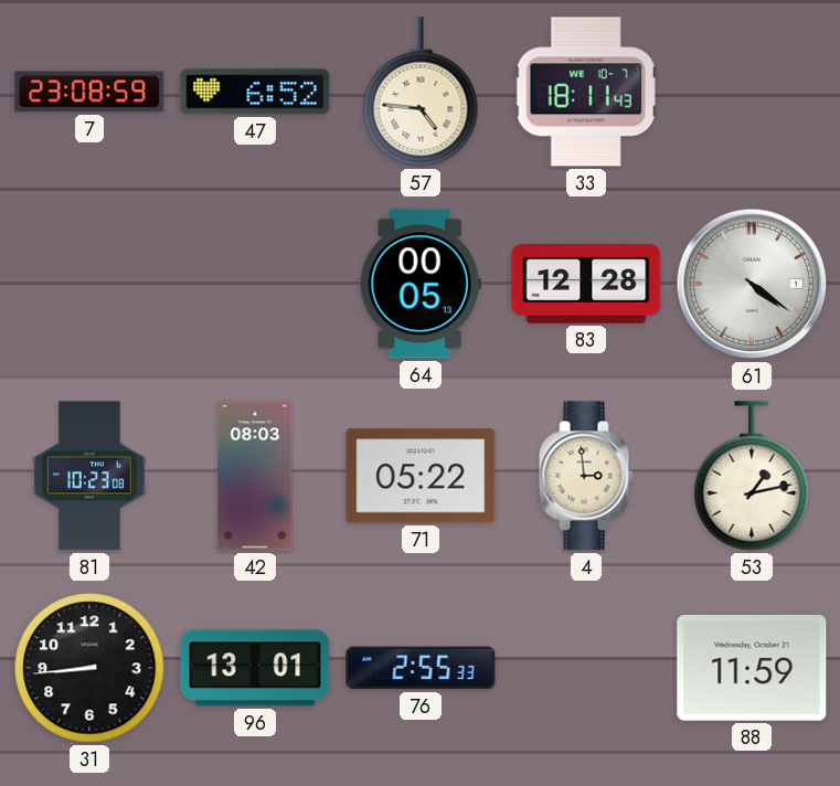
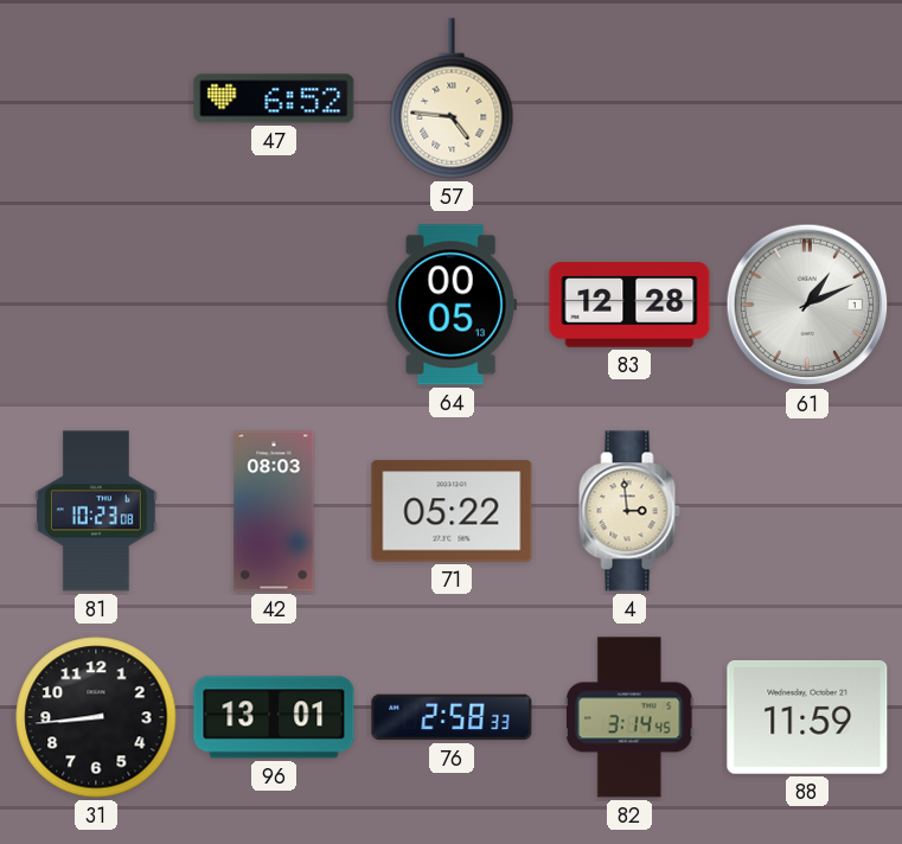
7: 23:08 -> none (89, 92)
33: 18:11 -> none (586, 92)
61: 4:21 -> 1:11 (807, 305)
53: 1:13 -> none (752, 476)
76: 2:55 -> 2:58 (452, 717)
82: none -> 3:14 (631, 717)
